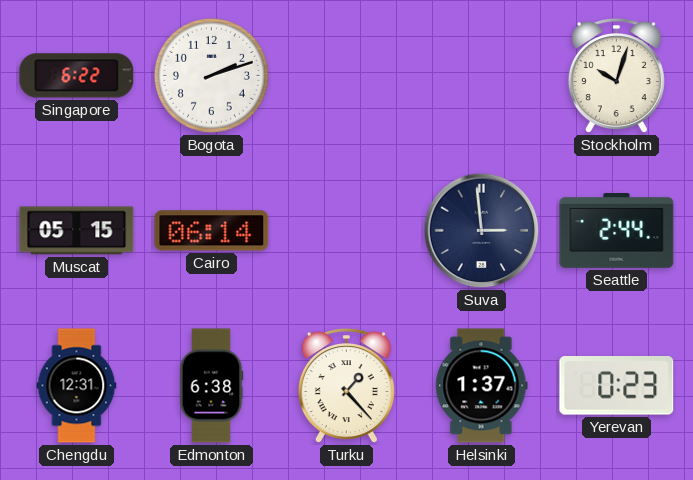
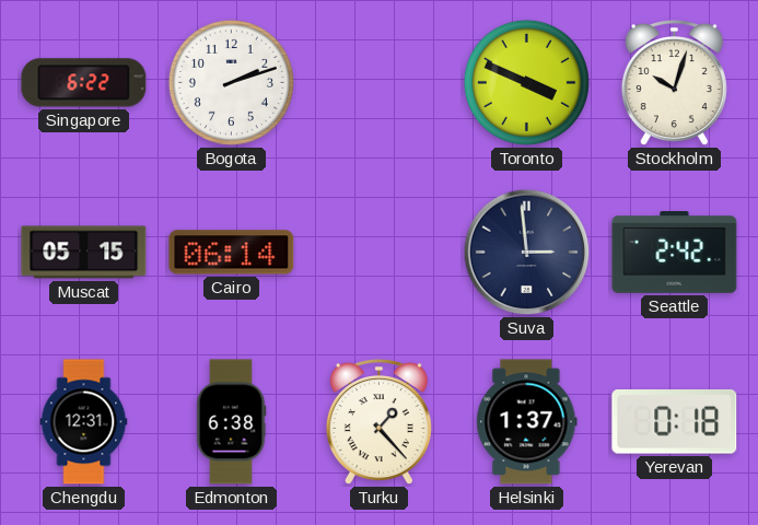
Toronto: none -> 3:49 (526, 82)
Seattle: 2:44 -> 2:42 (675, 253)
Yerevan: 0:23 -> 0:18 (675, 422)
